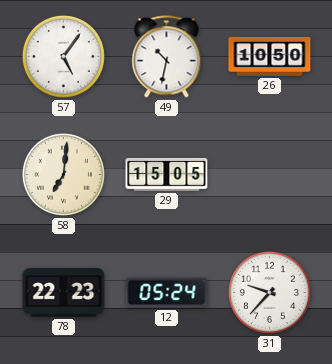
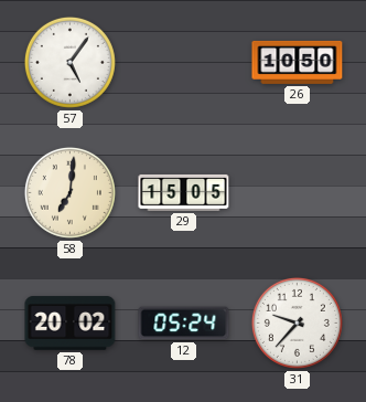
49: 10:32 -> none (167, 57)
78: 22:23 -> 20:02 (71, 324)
